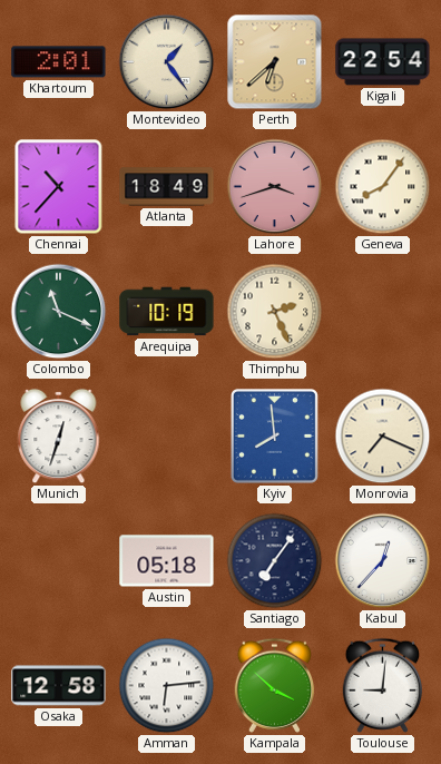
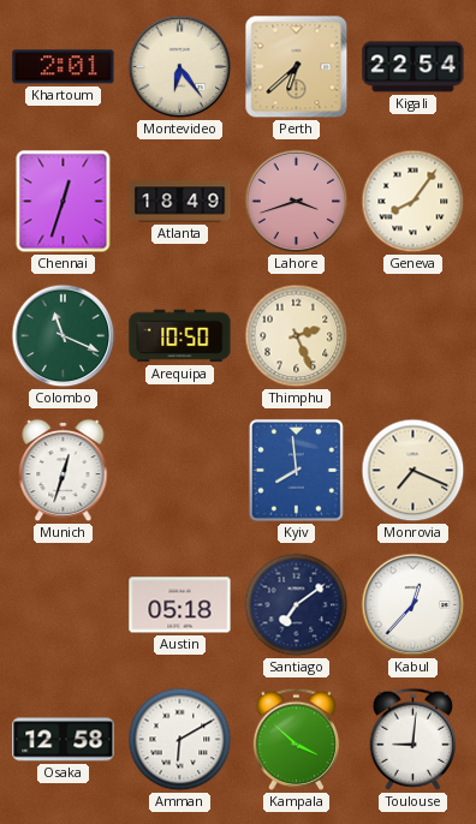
Montevideo: 1:24 -> 6:24 (180, 67)
Chennai: 10:37 -> 12:33 (64, 202)
Arequipa: 10:19 -> 10:50 (180, 336)
Santiago: 7:06 -> 7:09 (297, 605)
Amman: 6:14 -> 6:10 (180, 740)
